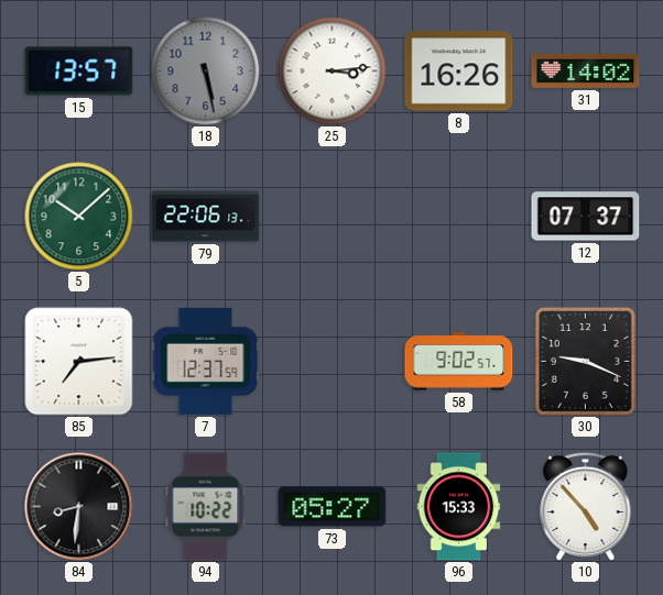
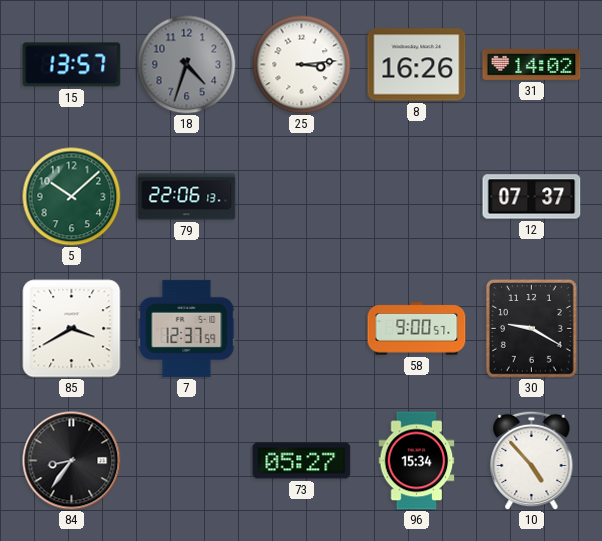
18: 5:28 -> 4:33 (187, 65)
85: 7:14 -> 3:40 (72, 329)
58: 9:02 -> 9:00 (417, 329)
30: 9:19 -> 9:20 (531, 328)
84: 8:31 -> 8:36 (72, 461)
94: 10:22 -> none (206, 507)
96: 15:33 -> 15:34 (417, 461)
